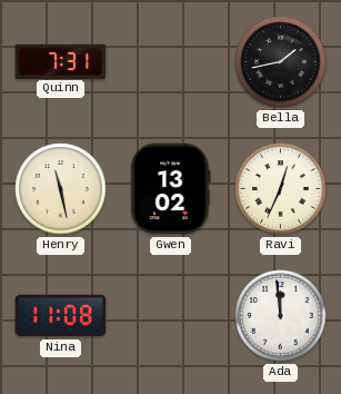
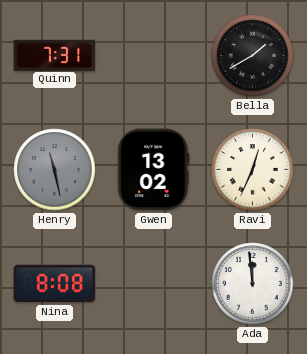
Bella: 1:43 -> 1:40 (253, 56)
Henry dial: cream -> grey (55, 170)
Nina: 11:08 -> 8:08 (55, 284)
